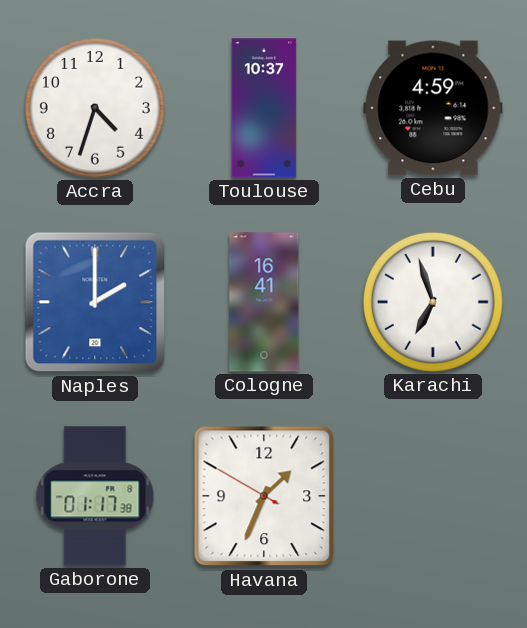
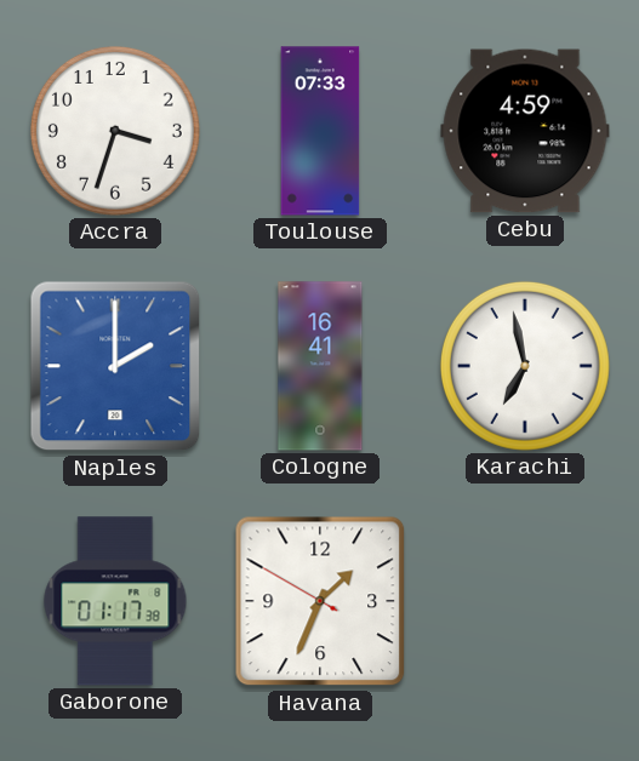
Accra: 4:33 -> 3:33 (115, 131)
Toulouse: 10:37 -> 07:33 (320, 131)
Karachi: 6:57 -> 6:58 (525, 366)
